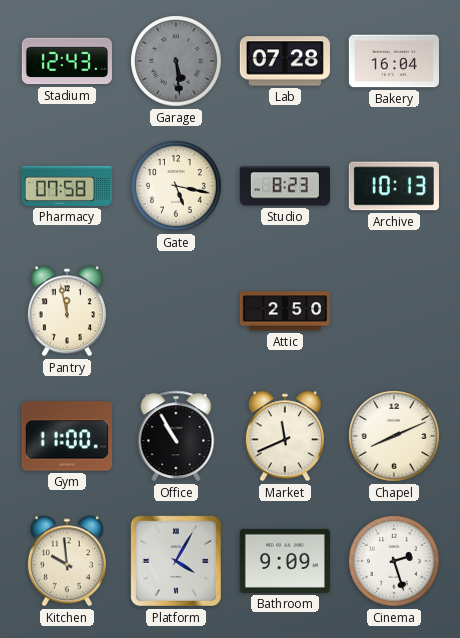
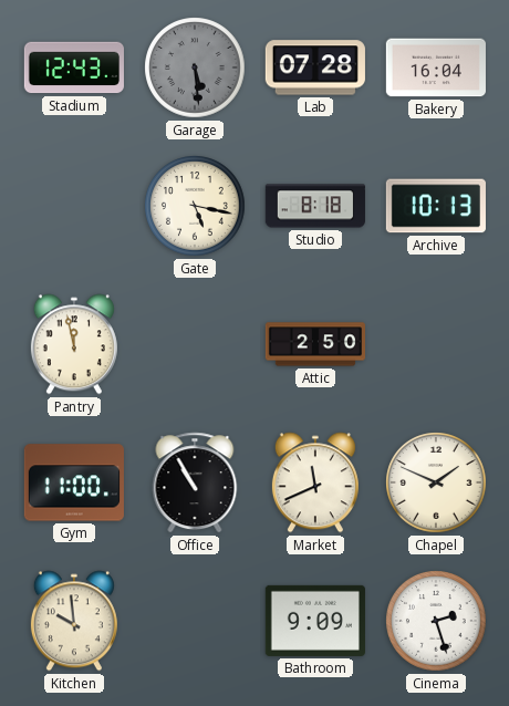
Pharmacy: 07:58 -> none (66, 186)
Studio: 8:23 -> 8:18 (315, 206)
Chapel: 8:11 -> 1:49 (436, 482)
Platform: 4:05 -> none (176, 561)
